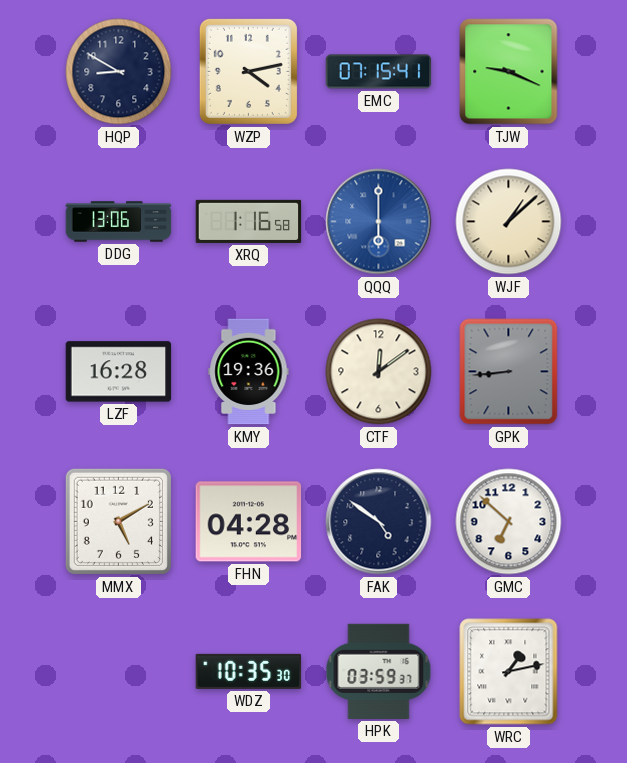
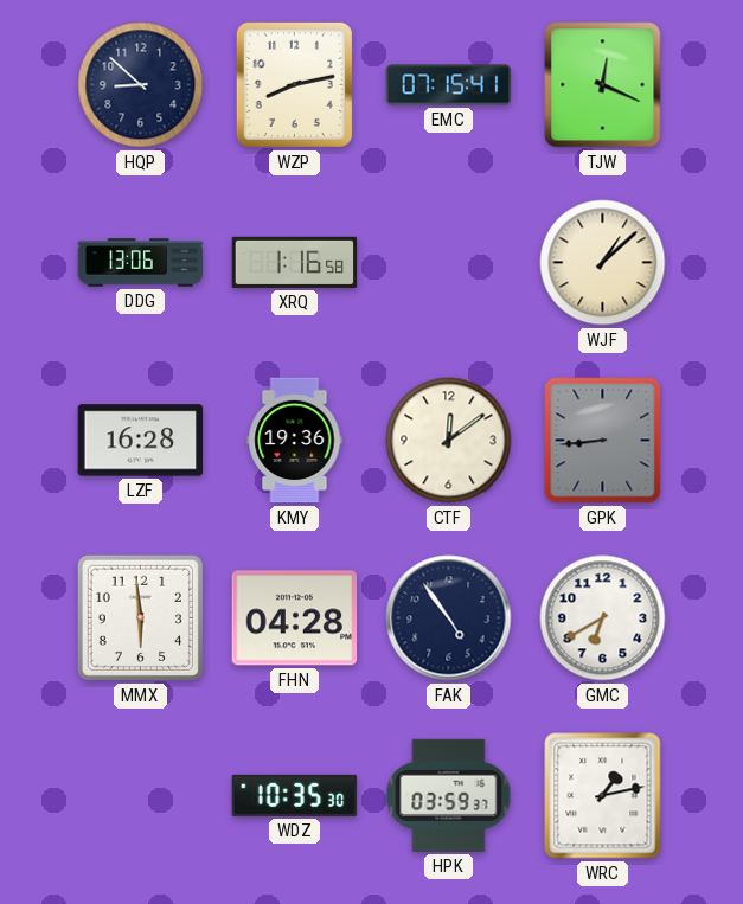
HQP: 8:50 -> 8:52 (141, 85)
WZP: 4:13 -> 8:13 (294, 84)
TJW: 9:19 -> 12:19 (603, 85)
QQQ: 6:00 -> none (379, 222)
MMX: 5:10 -> 5:59 (140, 617)
FAK: 4:51 -> 4:54 (449, 618)
GMC: 6:52 -> 6:40 (603, 618)
